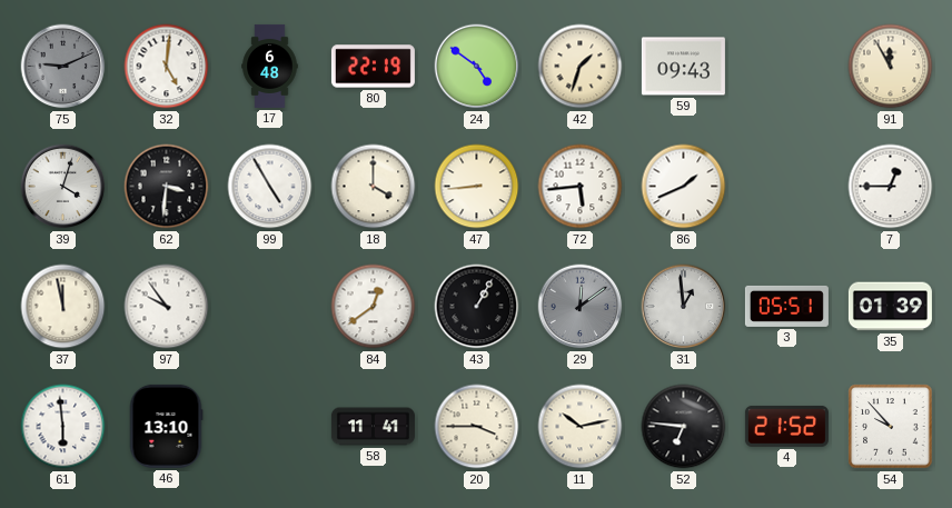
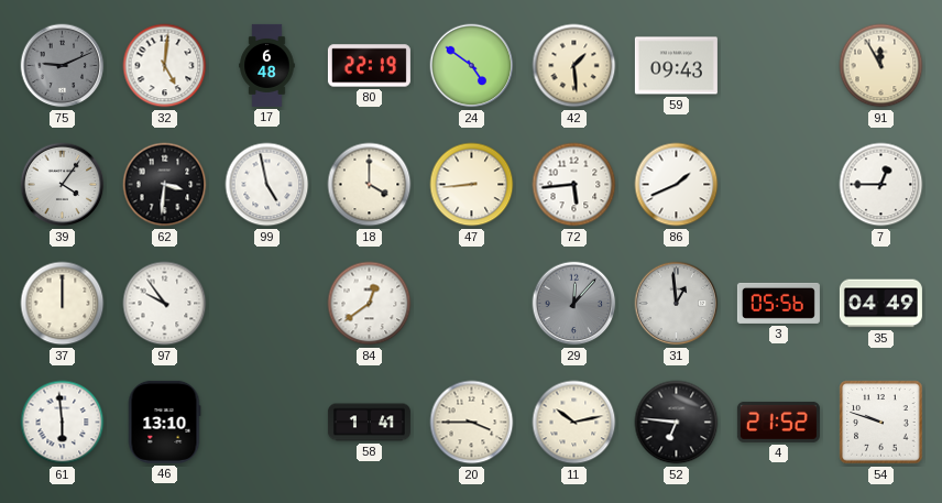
42: 1:33 -> 1:29 (574, 66)
39: 4:03 -> 4:06 (63, 185)
99: 4:55 -> 4:58 (267, 185)
37: 11:58 -> 12:00 (63, 304)
43: 1:05 -> none (477, 307)
29: 12:09 -> 12:07 (574, 304)
3: 05:51 -> 05:56 (778, 303)
35: 01:39 -> 04:49 (880, 304)
58: 11:41 -> 1:41 (369, 423)
54: 9:53 -> 9:48 (881, 423)
